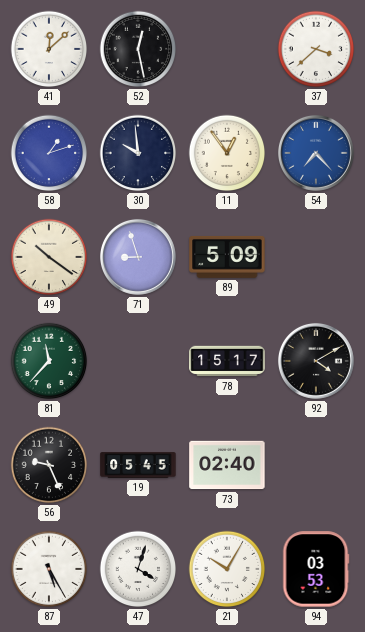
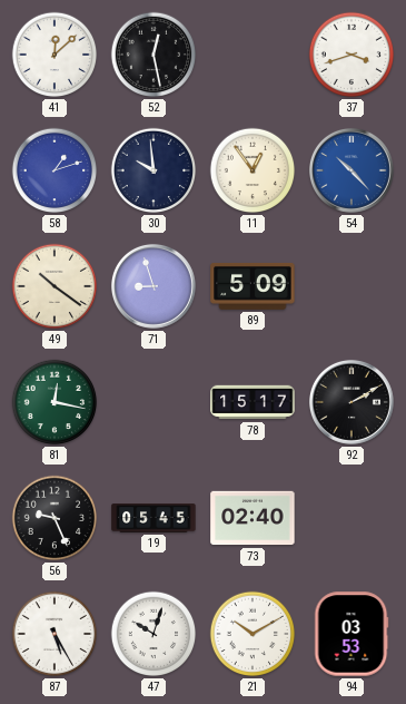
37: 3:38 -> 3:42 (351, 55)
54: 7:23 -> 10:23 (351, 170)
81: 11:37 -> 12:17 (55, 402)
92: 4:10 -> 2:10 (351, 402)
47: 4:03 -> 10:03 (154, 634)
21: 10:05 -> 10:10 (252, 634)
